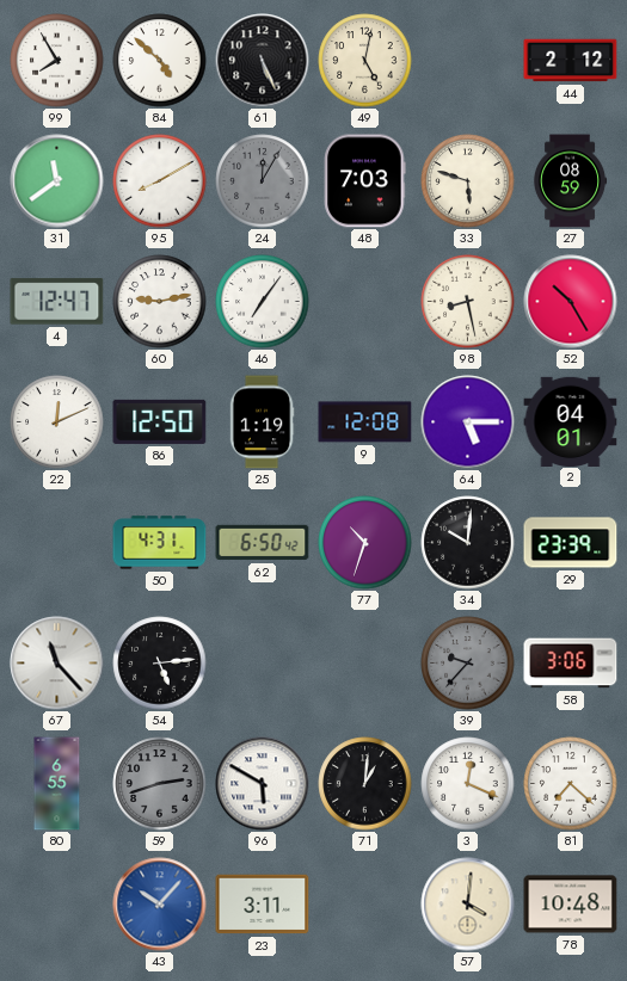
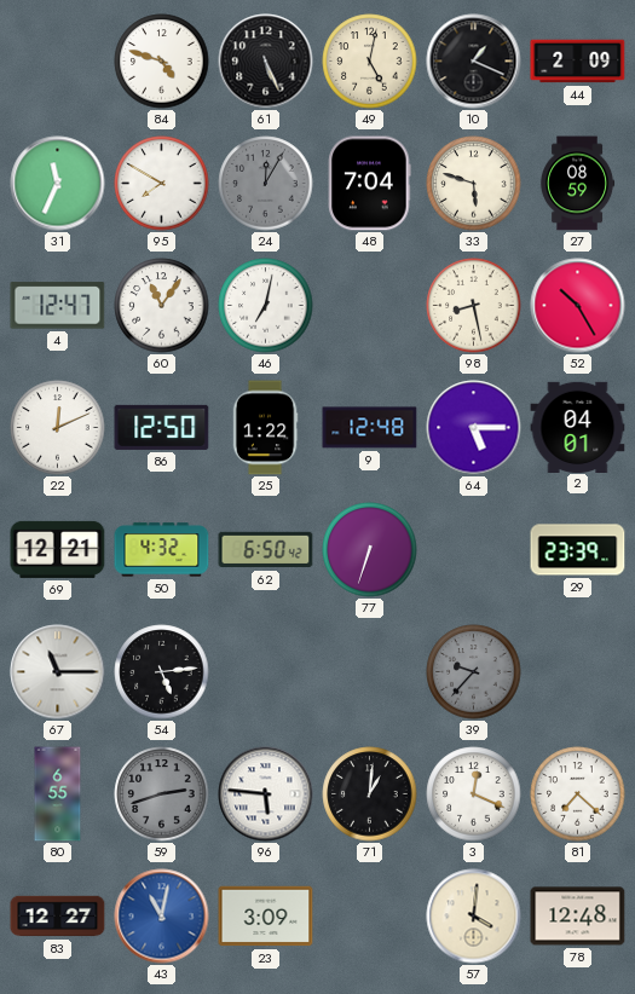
99: 7:55 -> none (57, 61)
84: 4:52 -> 4:48 (162, 62)
10: none -> 1:19 (474, 62)
44: 2:12 -> 2:09 (578, 62)
31: 11:39 -> 11:34 (58, 184)
95: 8:10 -> 7:50 (162, 184)
48: 7:03 -> 7:04 (370, 184)
60: 9:13 -> 11:06 (162, 306)
46: 7:06 -> 7:02 (266, 306)
25: 1:19 -> 1:22 (265, 428)
9: 12:08 -> 12:48 (370, 428)
69: none -> 12:21 (58, 549)
50: 4:31 -> 4:32 (162, 550)
77: 10:33 -> 6:33 (370, 550)
34: 10:01 -> none (468, 543)
67: 11:23 -> 11:15 (58, 672)
58: 3:06 -> none (571, 664)
96: 5:50 -> 5:46 (266, 794)
83: none -> 12:27 (58, 917)
43: 10:07 -> 11:02 (162, 917)
23: 3:11 -> 3:09 (266, 917)
78: 10:48 -> 12:48 (578, 917)
